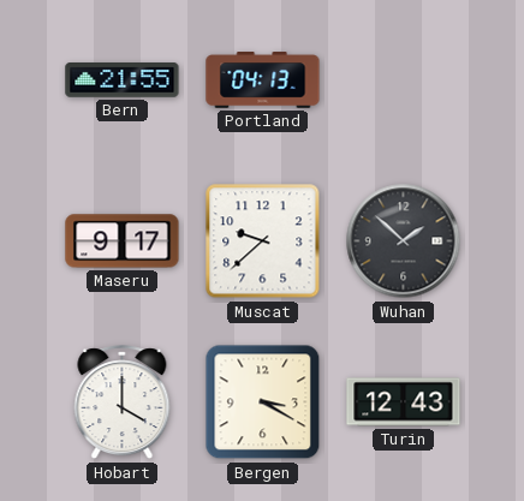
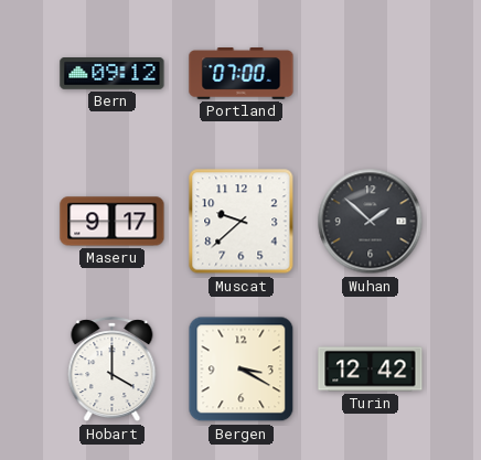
Bern: 21:55 -> 09:12 (113, 74)
Portland: 04:13 -> 07:00 (242, 74)
Turin: 12:43 -> 12:42 (371, 370)
